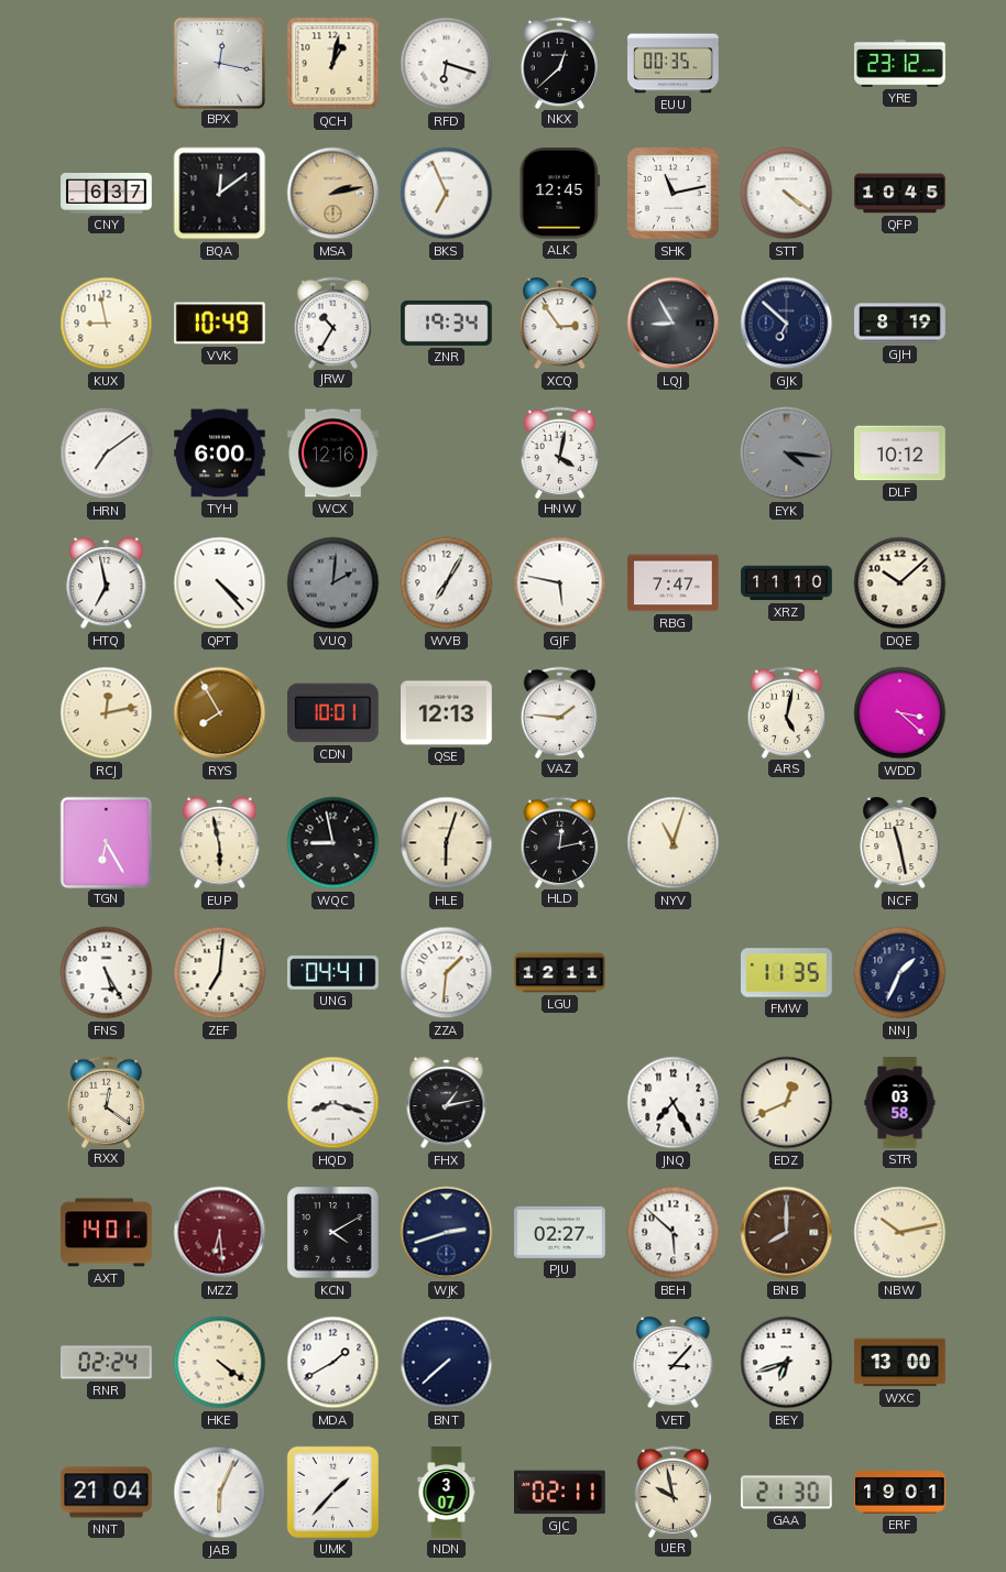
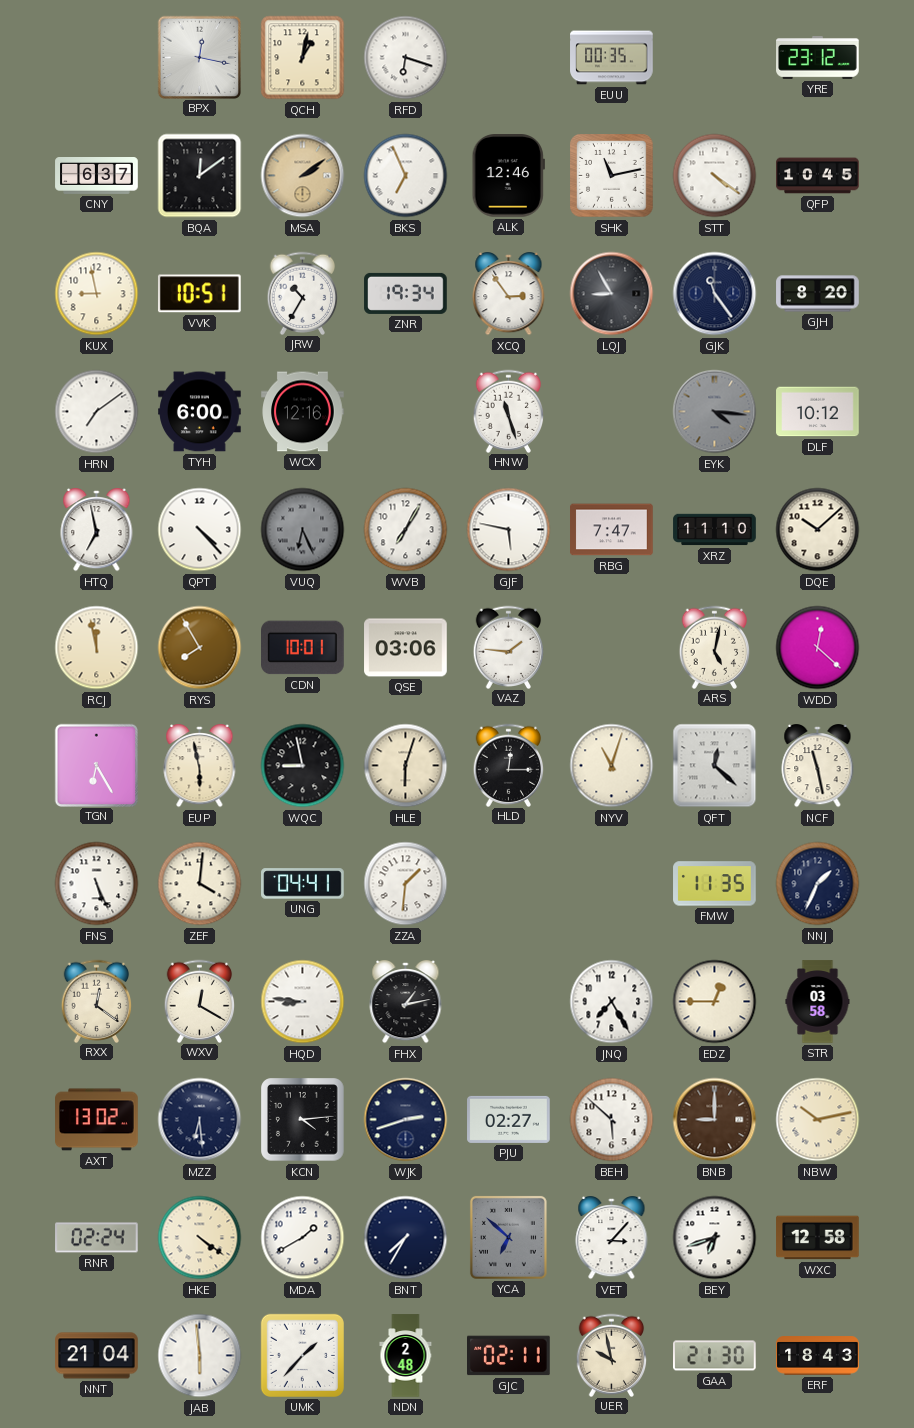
NKX: 12:38 -> none (560, 63)
MSA: 2:13 -> 2:09 (303, 176)
ALK: 12:45 -> 12:46 (508, 176)
VVK: 10:49 -> 10:51 (199, 294)
GJK: 6:52 -> 11:24 (715, 294)
GJH: 8:19 -> 8:20 (818, 294)
HNW: 4:02 -> 11:27 (509, 411)
VUQ: 2:01 -> 6:26 (303, 530)
RCJ: 12:13 -> 11:58 (97, 648)
QSE: 12:13 -> 03:06 (406, 648)
WDD: 3:22 -> 12:22 (818, 648)
HLD: 12:13 -> 12:15 (509, 765)
QFT: none -> 12:22 (715, 766)
FNS: 5:25 -> 5:26 (97, 884)
ZEF: 7:01 -> 4:01 (200, 884)
LGU: 12:11 -> none (560, 973)
WXV: none -> 12:20 (200, 1001)
HQD: 8:18 -> 8:46 (303, 1002)
EDZ: 12:41 -> 12:45 (715, 1002)
AXT: 14:01 -> 13:02 (97, 1120)
MZZ dial: burgundy -> navy (200, 1120)
KCN: 4:10 -> 4:14 (303, 1120)
BNB: 8:00 -> 9:00 (715, 1120)
BNT: 7:38 -> 7:35 (406, 1238)
YCA: none -> 6:52 (508, 1237)
WXC: 13:00 -> 12:58 (818, 1238)
JAB: 6:04 -> 5:59 (200, 1356)
NDN: 3:07 -> 2:48 (406, 1356)
ERF: 19:01 -> 18:43 (818, 1356)
